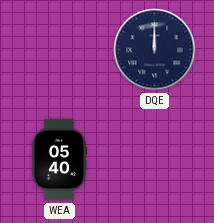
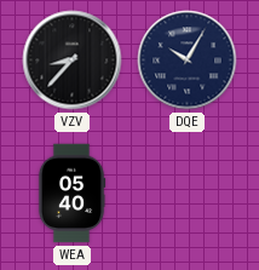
VZV: none -> 8:37 (73, 61)
DQE: 12:00 -> 10:05 (188, 61)
